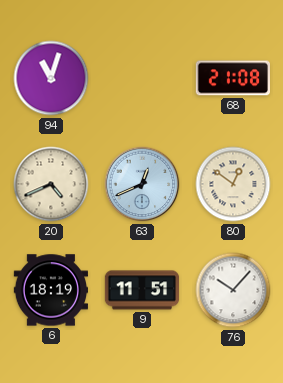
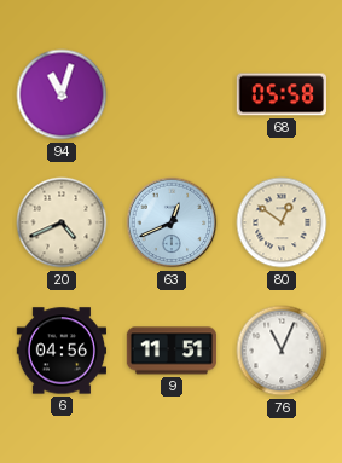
68: 21:08 -> 05:58 (280, 94)
6: 18:19 -> 04:56 (60, 351)
76: 10:07 -> 11:04 (282, 351)
